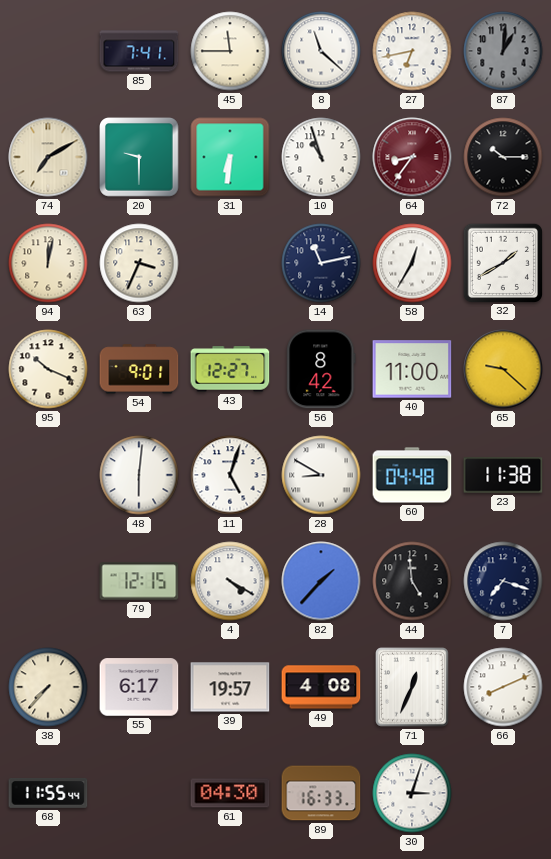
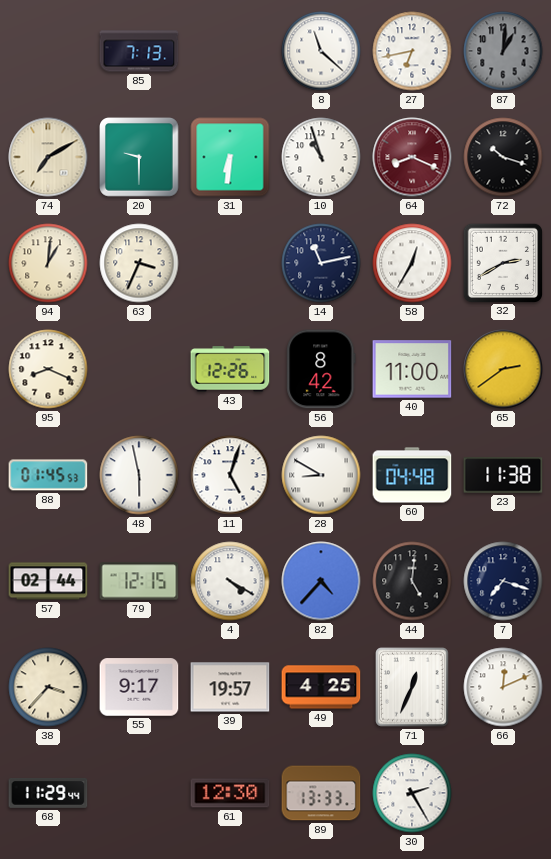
85: 7:41 -> 7:13 (139, 51)
45: 11:45 -> none (230, 51)
64: 8:36 -> 8:19 (412, 157)
72: 10:15 -> 10:18 (503, 157)
94: 12:02 -> 1:01 (48, 263)
32: 1:40 -> 2:40 (502, 262)
95: 10:19 -> 8:19 (48, 369)
54: 9:01 -> none (139, 369)
43: 12:27 -> 12:26 (230, 369)
65: 9:22 -> 2:39 (503, 369)
88: none -> 01:45 (48, 475)
48: 6:01 -> 5:58 (139, 475)
57: none -> 02:44 (48, 581)
82: 1:37 -> 4:37 (321, 581)
44: 4:59 -> 5:01 (412, 581)
38: 7:37 -> 3:37 (48, 687)
55: 6:17 -> 9:17 (139, 687)
49: 4:08 -> 4:25 (321, 687)
66: 8:11 -> 12:11 (503, 687)
68: 11:55 -> 11:29 (48, 793)
61: 04:30 -> 12:30 (230, 793)
89: 16:33 -> 13:33 (321, 793)
30: 3:03 -> 2:25 (412, 793)
